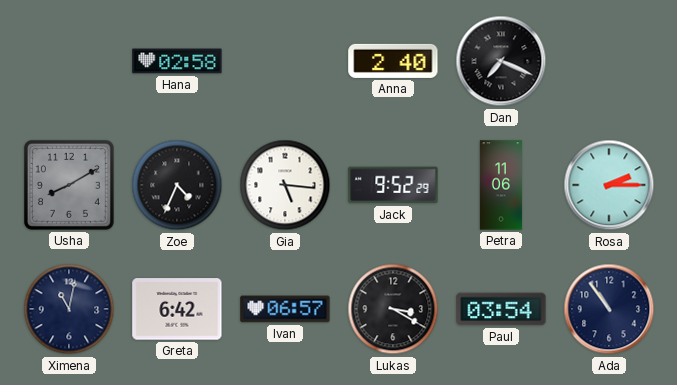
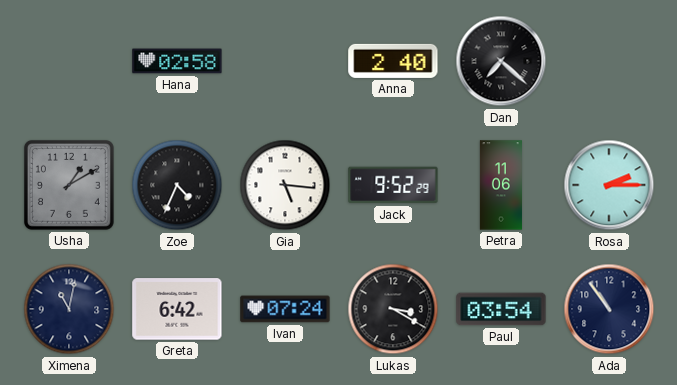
Dan: 7:19 -> 7:22 (501, 61)
Usha: 8:10 -> 1:10 (69, 185)
Ivan: 06:57 -> 07:24 (285, 309)
